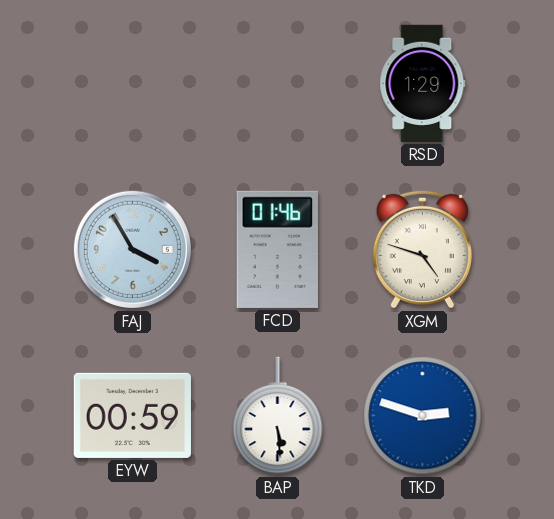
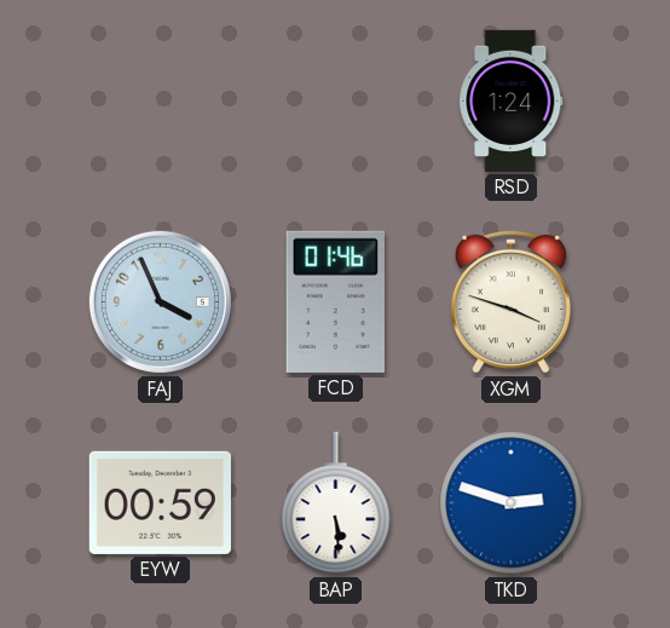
RSD: 1:29 -> 1:24 (512, 100)
FAJ: 3:55 -> 3:56 (160, 301)
XGM: 4:48 -> 3:48 (510, 301)
